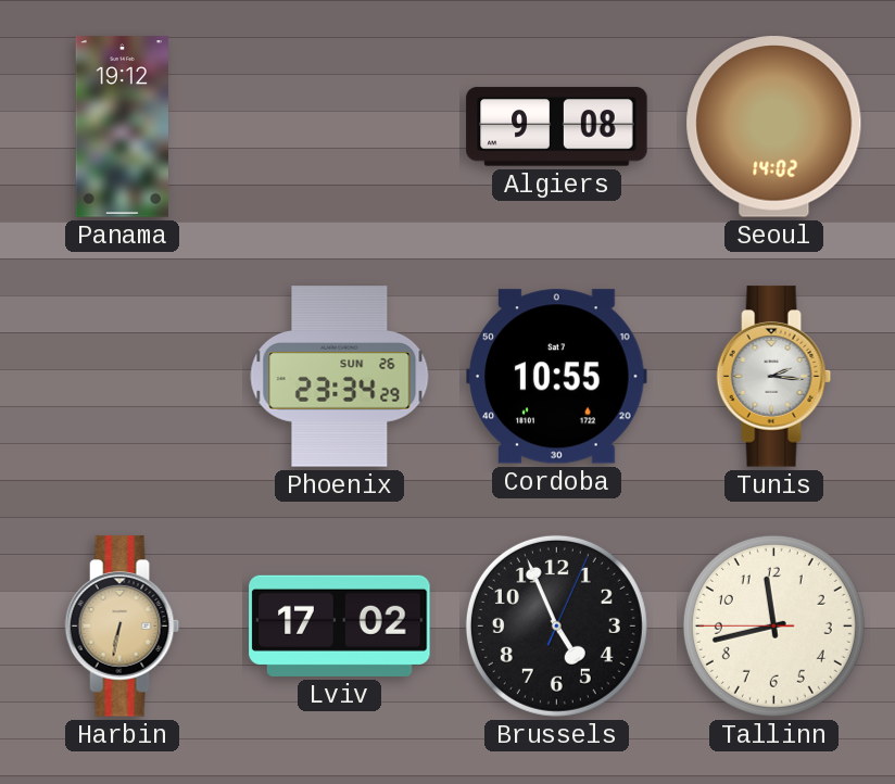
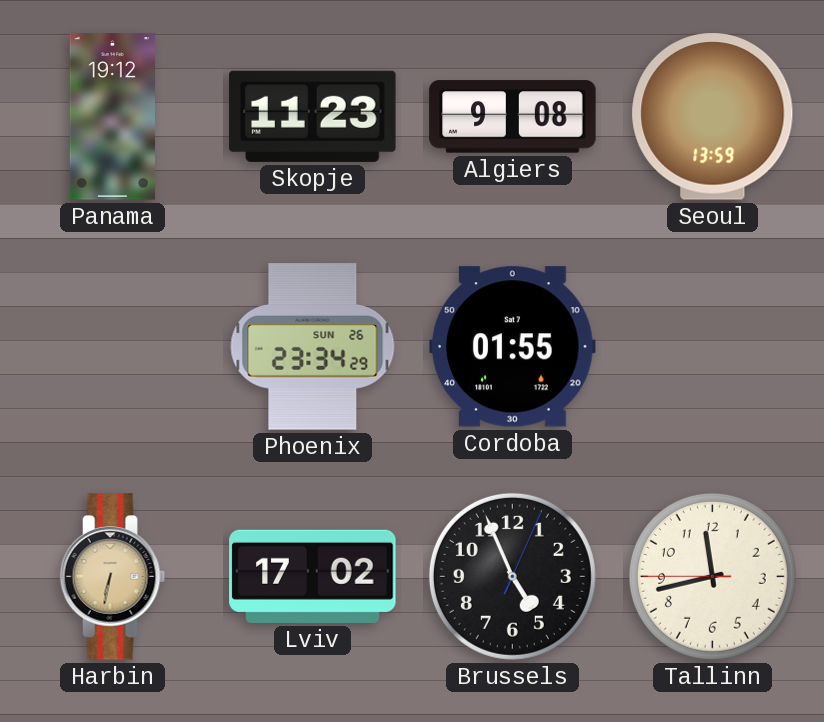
Skopje: none -> 11:23 (313, 116)
Seoul: 14:02 -> 13:59 (713, 117)
Cordoba: 10:55 -> 01:55 (513, 347)
Tunis: 2:16 -> none (774, 377)
